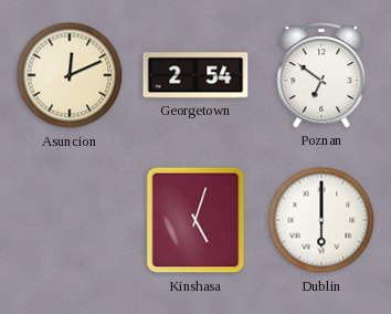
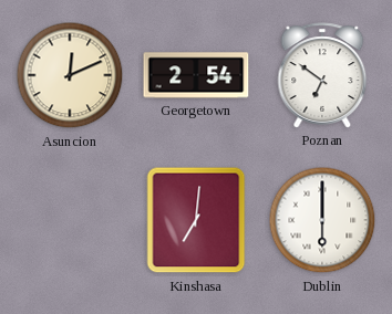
Kinshasa: 5:03 -> 7:01 (196, 220)
